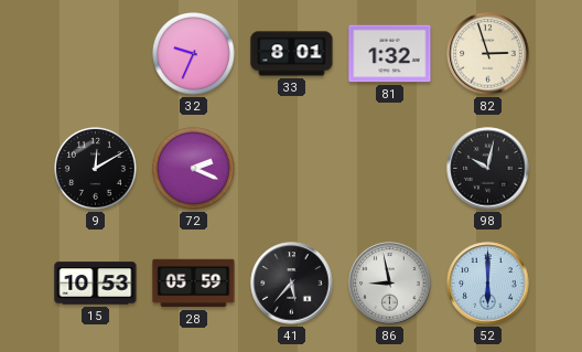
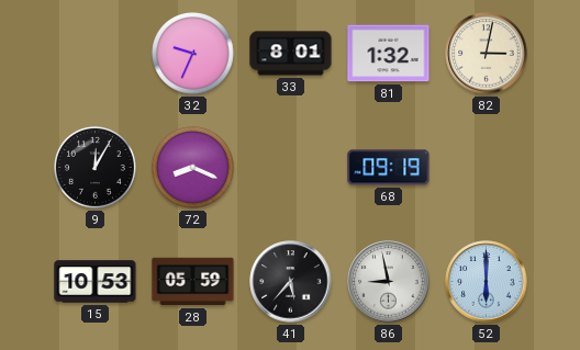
82: 2:57 -> 3:02 (487, 54)
9: 12:10 -> 12:05 (96, 168)
72: 2:19 -> 8:19 (193, 168)
68: none -> 09:19 (389, 168)
98: 10:02 -> none (488, 169)
